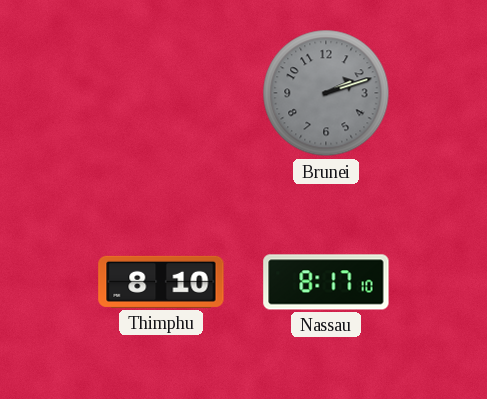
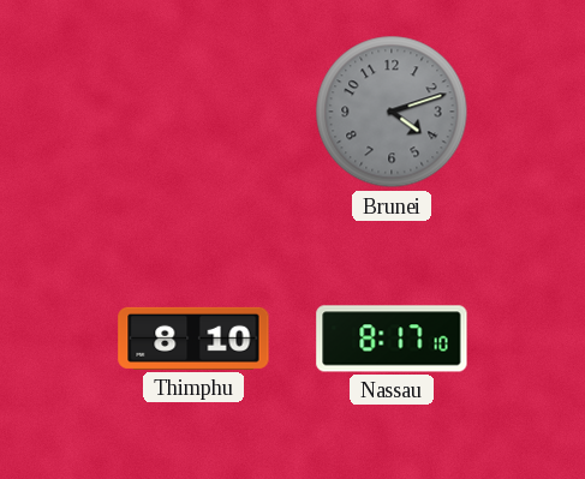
Brunei: 2:12 -> 4:12 (392, 112)
